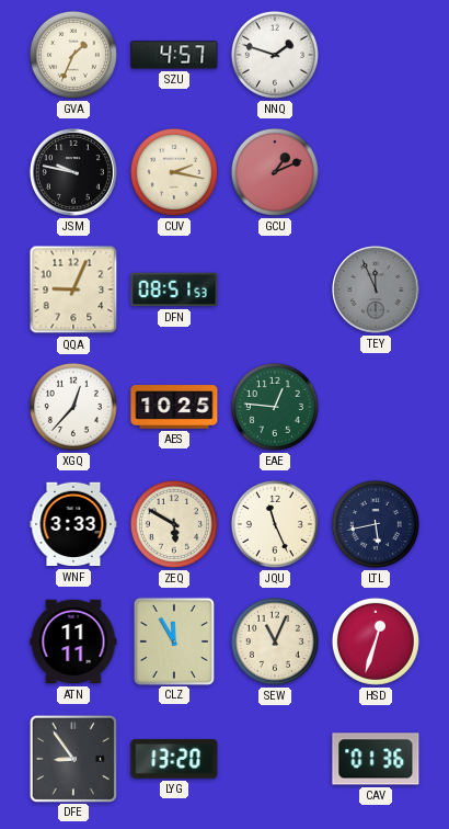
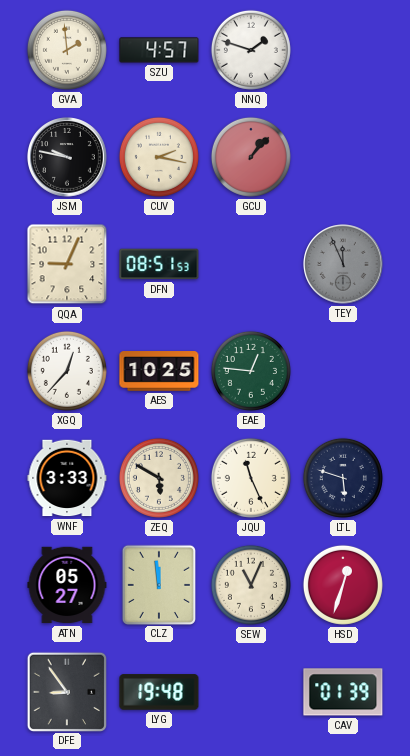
GVA: 1:34 -> 1:59 (67, 50)
GCU: 1:11 -> 1:07 (251, 157)
LTL: 5:43 -> 5:48 (343, 478)
ATN: 11:11 -> 05:27 (67, 585)
CLZ: 11:55 -> 11:59 (159, 584)
LYG: 13:20 -> 19:48 (159, 692)
CAV: 01:36 -> 01:39 (343, 692)
